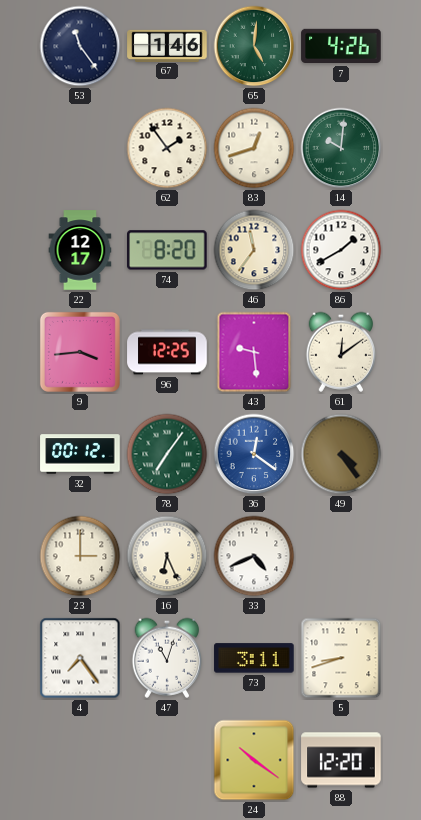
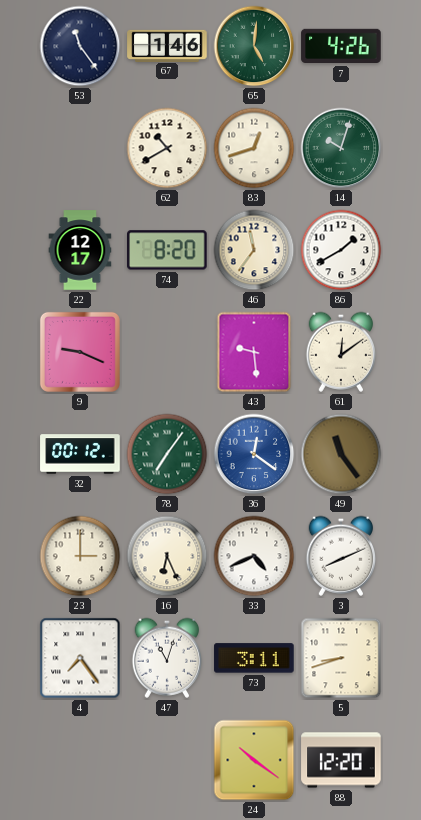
62: 1:54 -> 10:40 (167, 148)
14: 10:01 -> 10:03 (341, 148)
9: 3:44 -> 9:19 (80, 352)
96: 12:25 -> none (167, 352)
49: 4:24 -> 11:24 (341, 454)
3: none -> 8:11 (341, 556)
